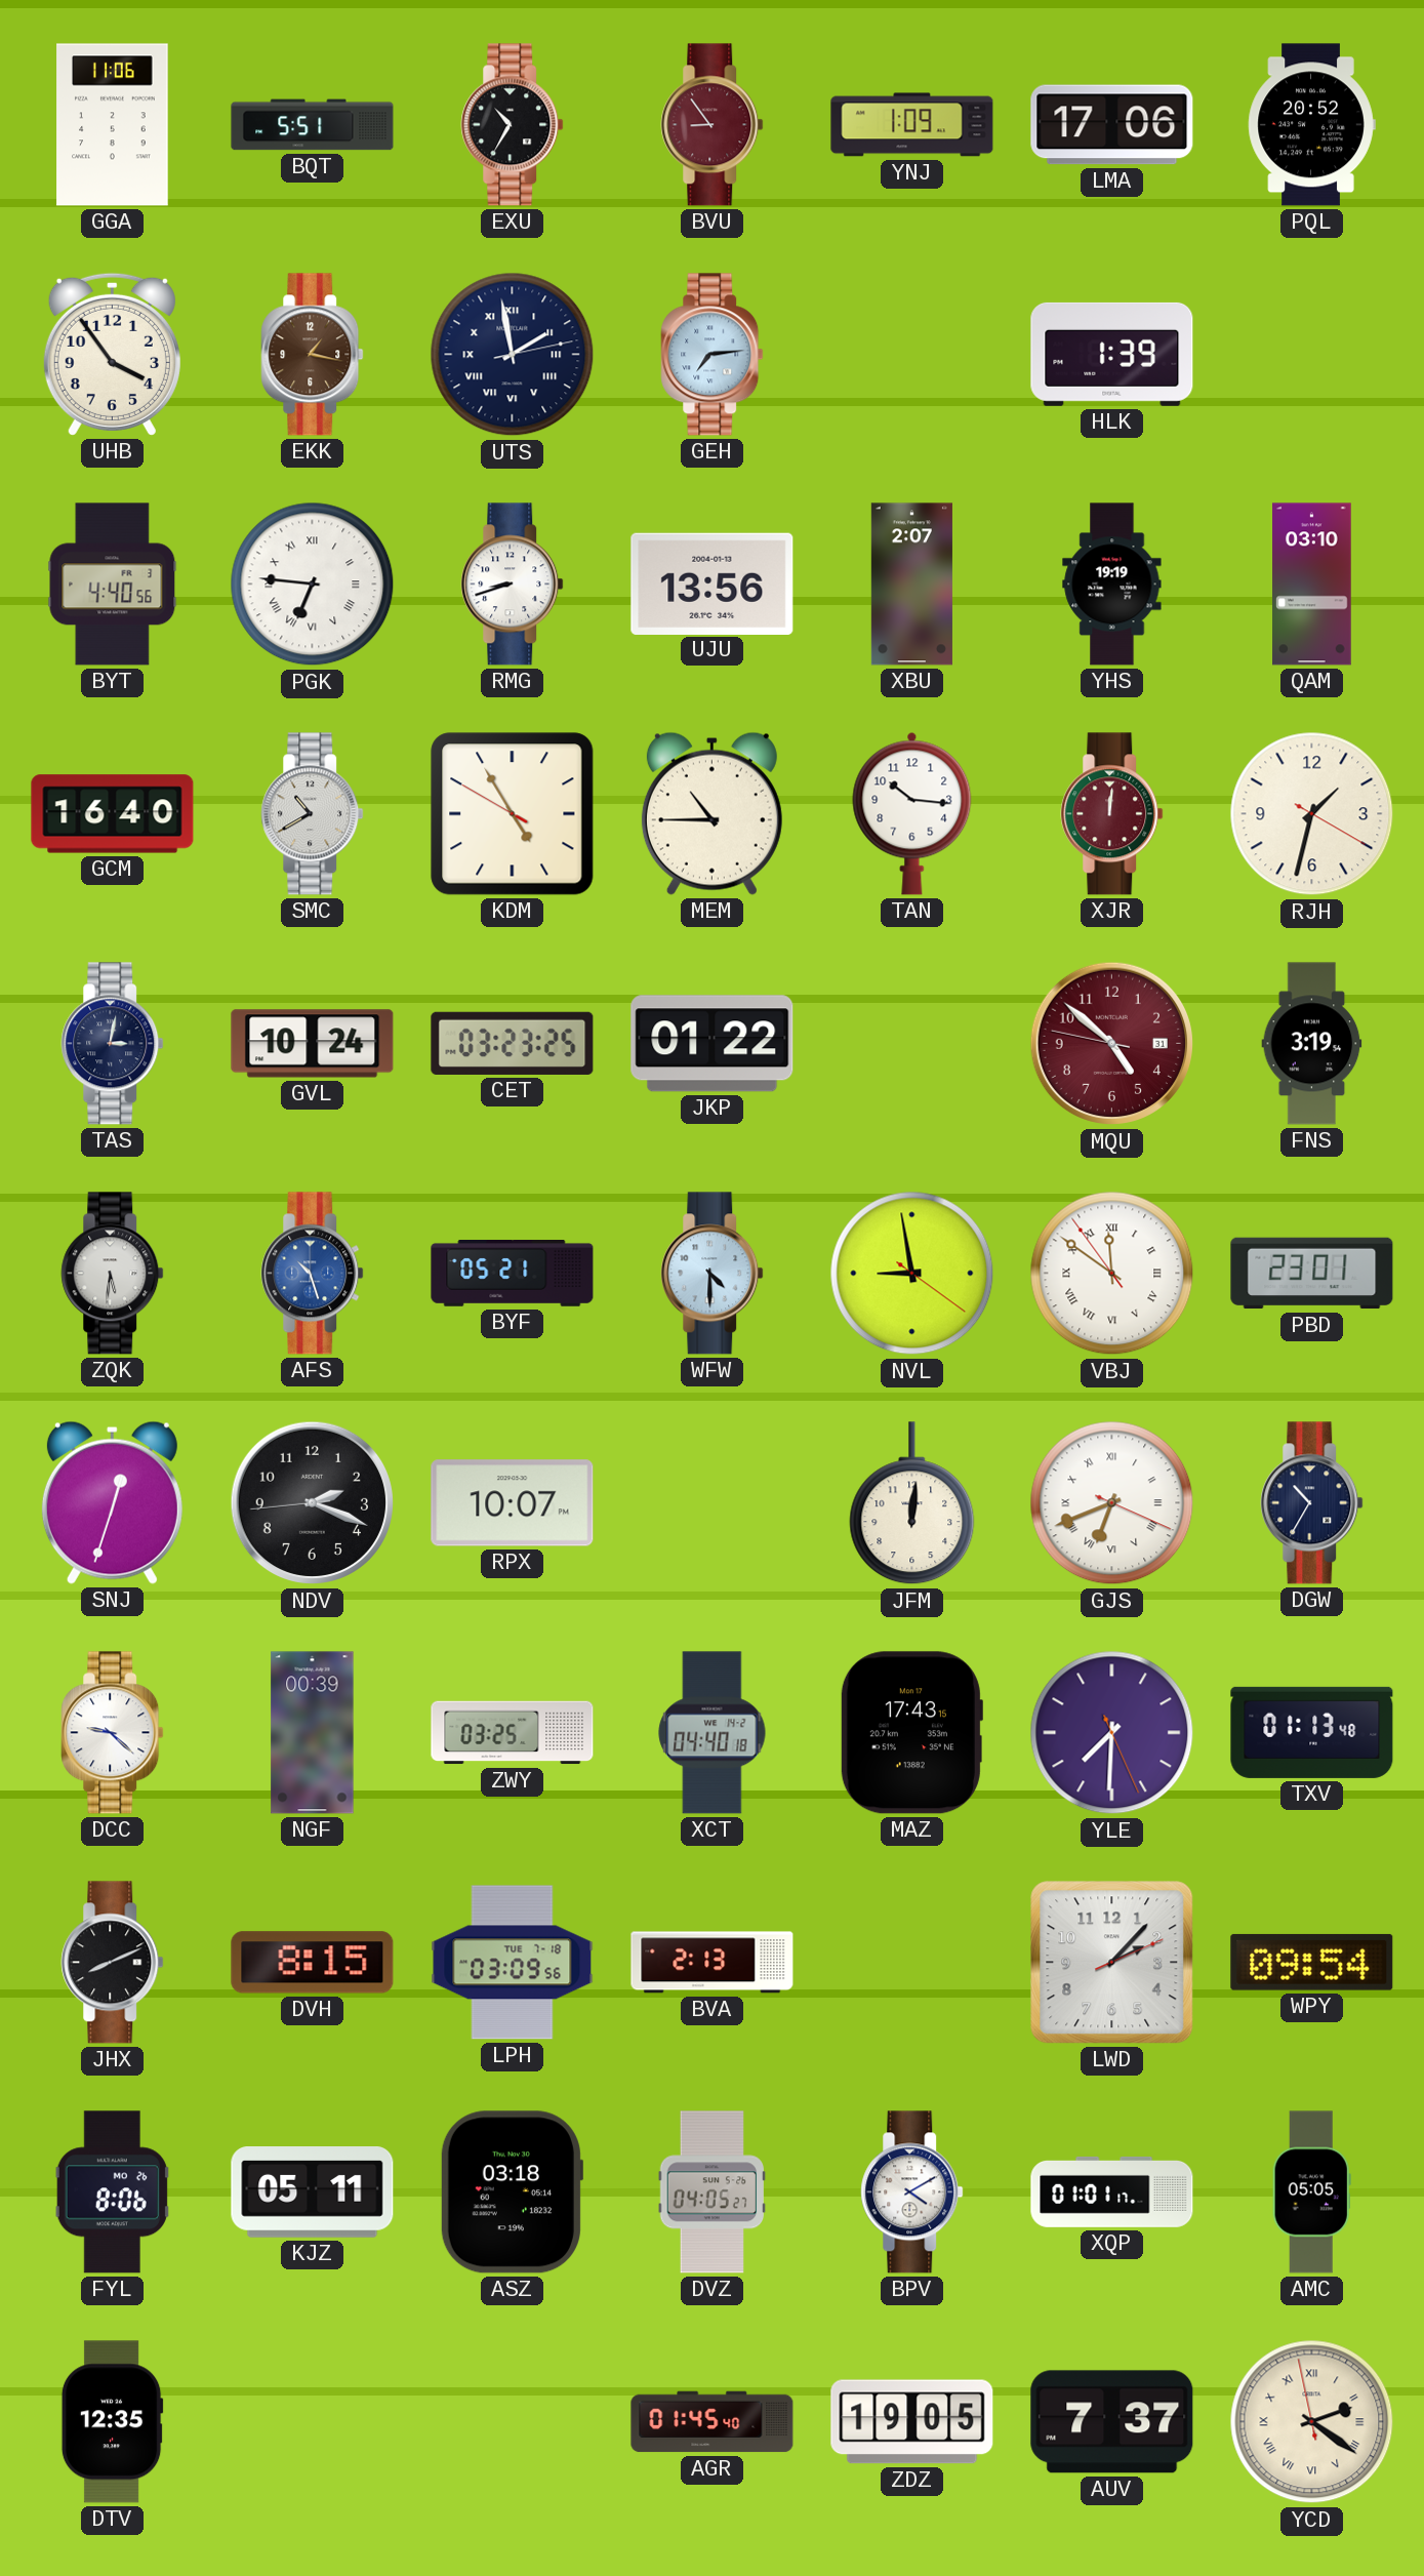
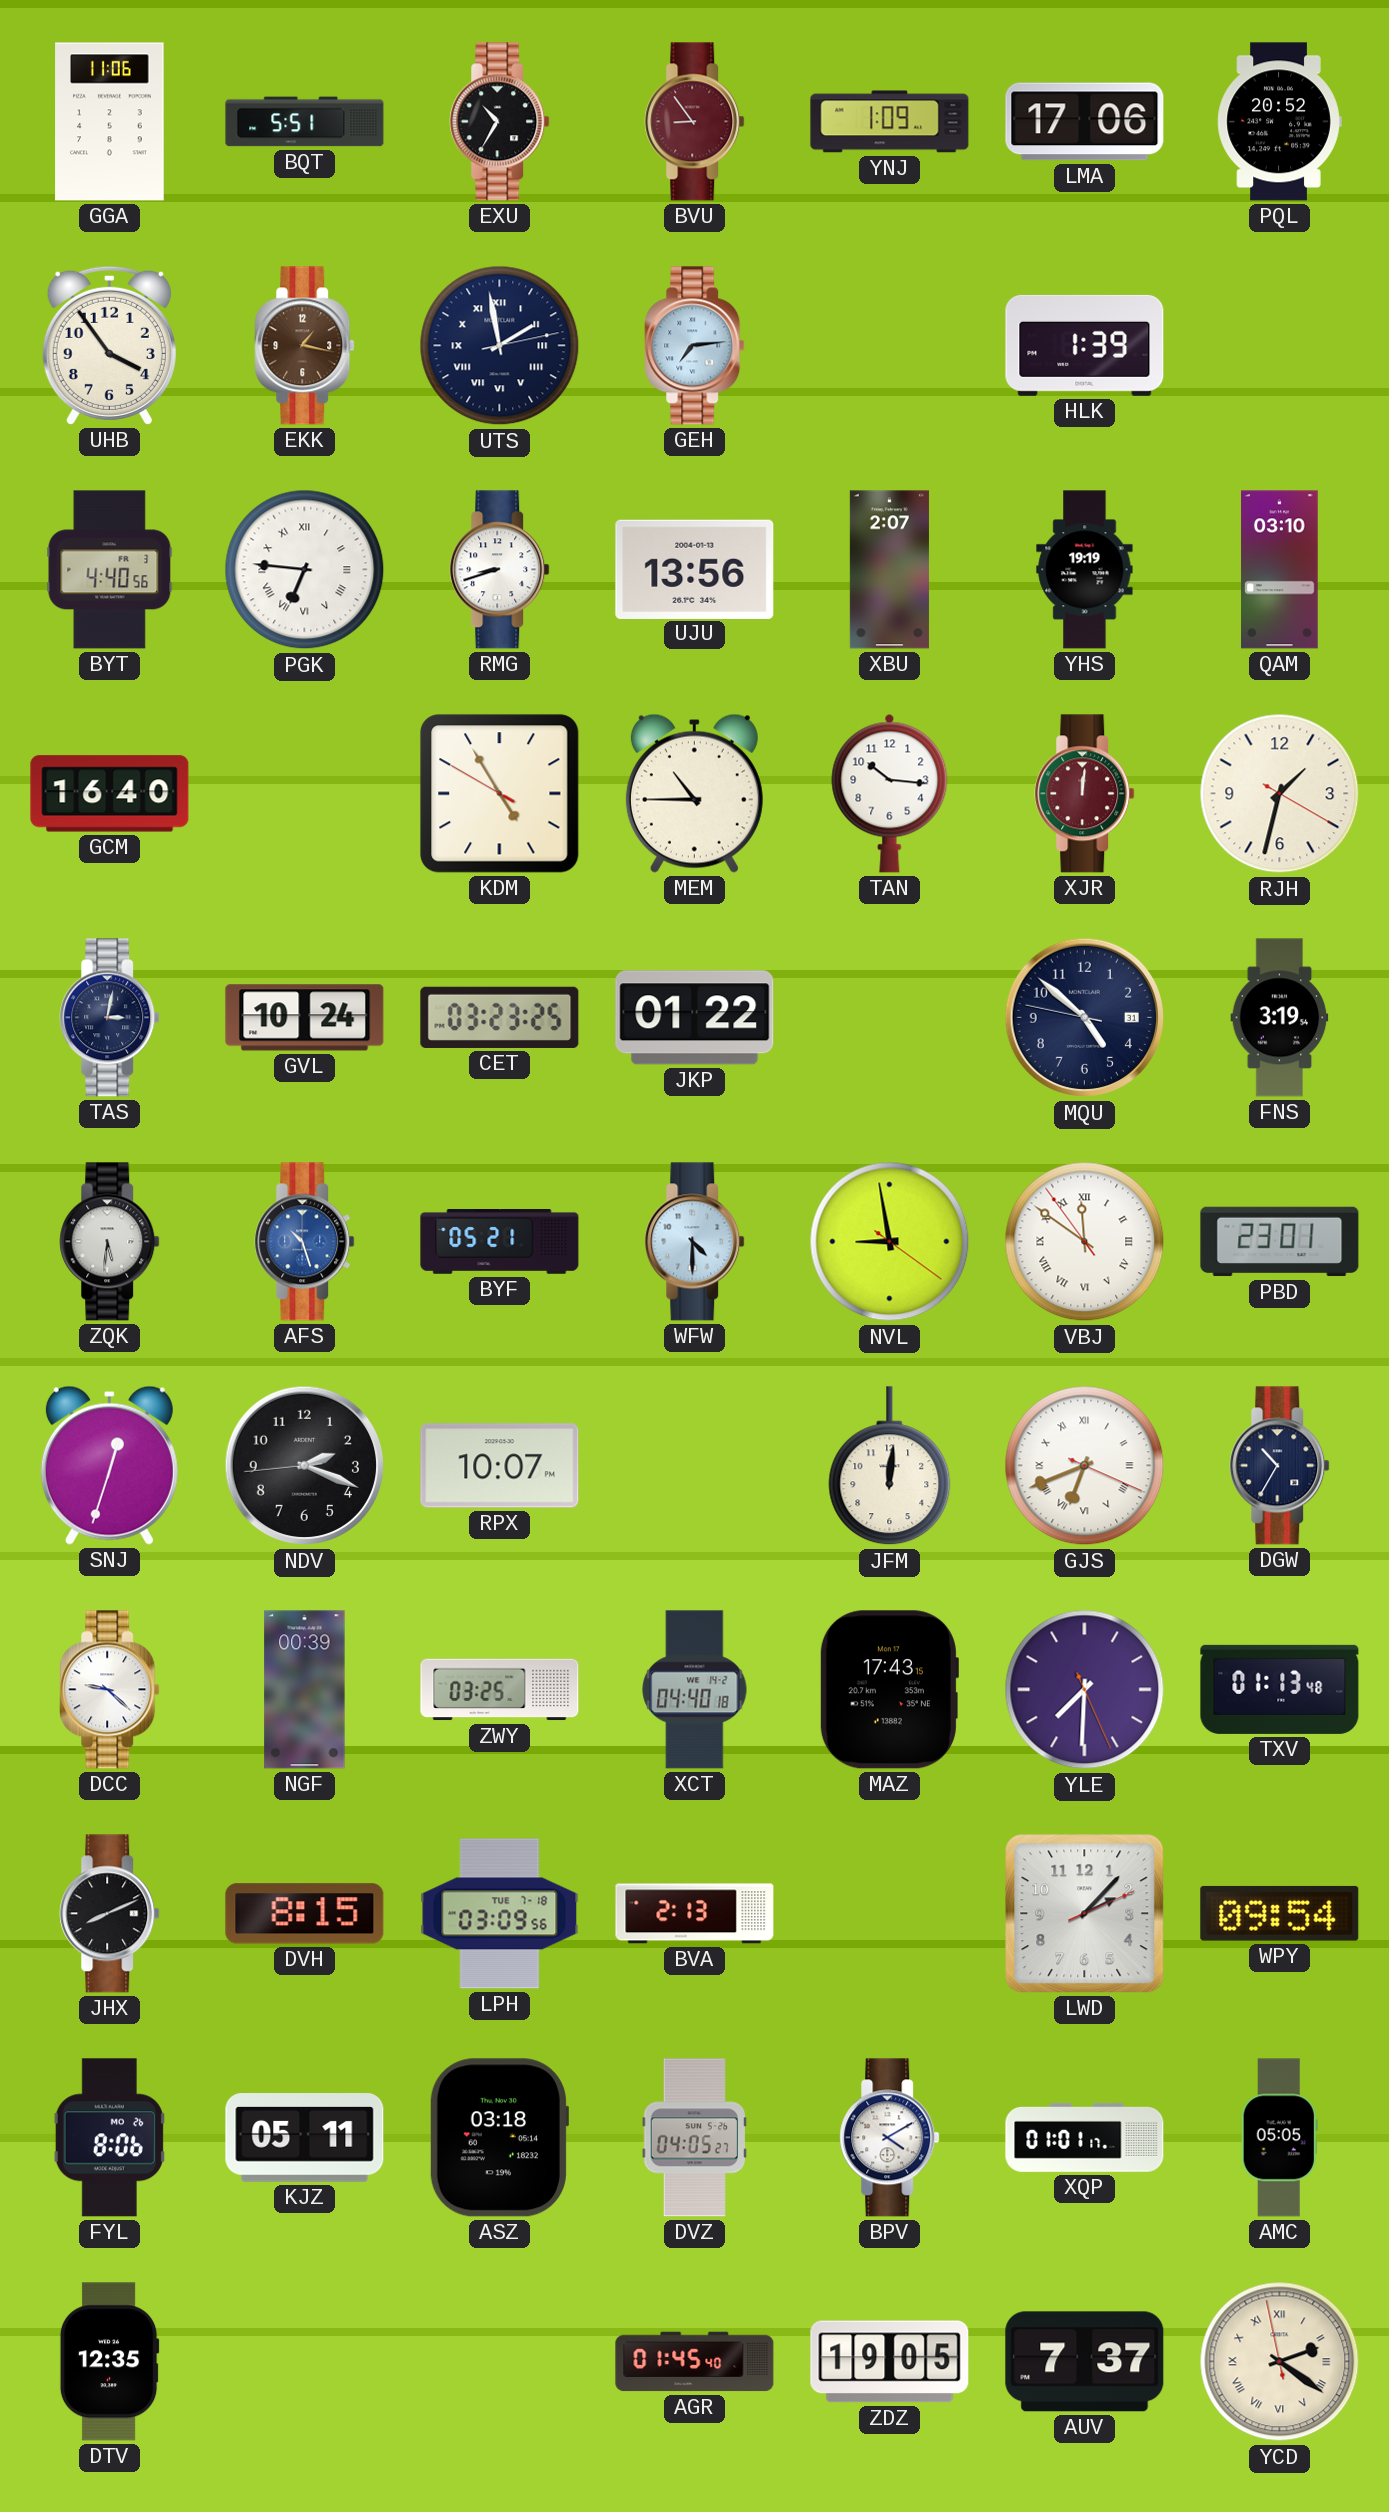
SMC: 10:40 -> none (313, 814)
MQU dial: burgundy -> navy (1085, 1018)
